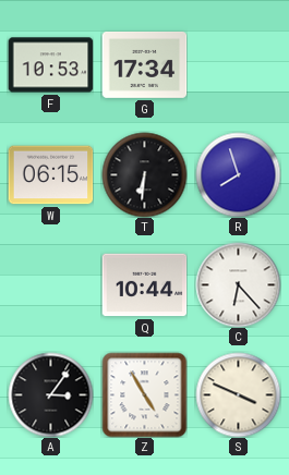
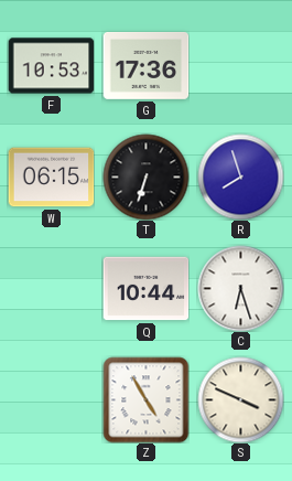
G: 17:34 -> 17:36 (145, 65)
T: 6:31 -> 6:33 (145, 177)
C: 6:23 -> 6:27 (240, 288)
A: 3:06 -> none (50, 394)
